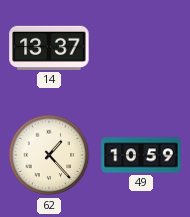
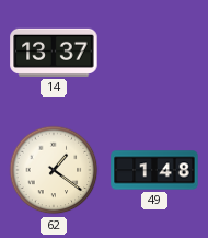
62: 1:23 -> 1:21 (54, 170)
49: 10:59 -> 1:48 (154, 170)
